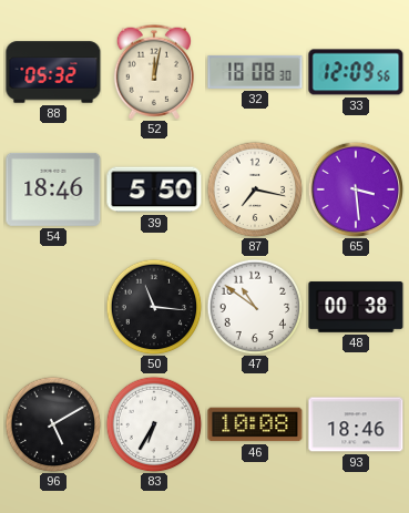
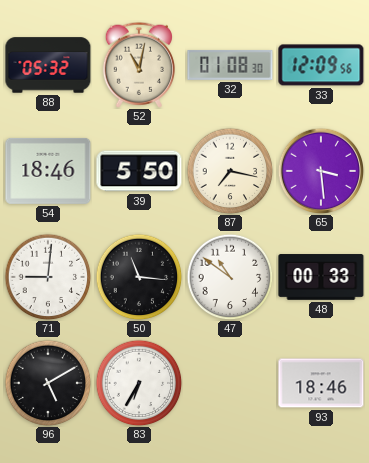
52: 12:02 -> 11:02 (138, 65)
32: 18:08 -> 01:08 (230, 65)
71: none -> 9:01 (48, 277)
48: 00:38 -> 00:33 (321, 277)
46: 10:08 -> none (255, 424)
